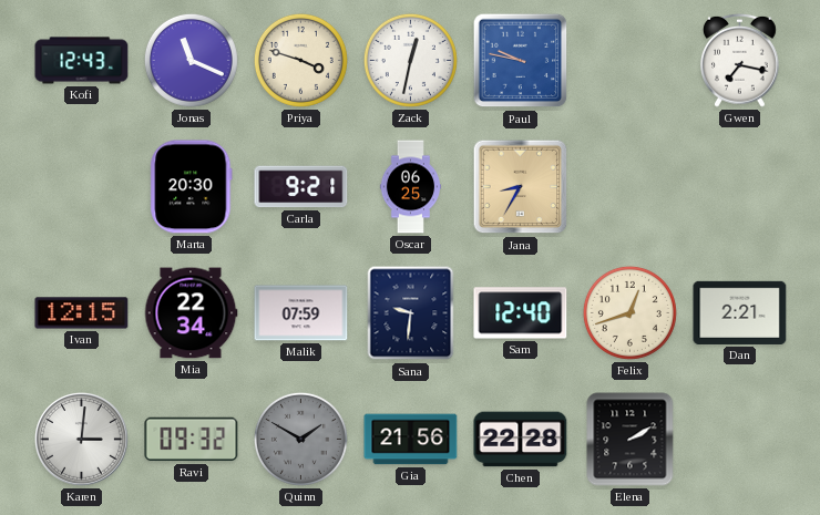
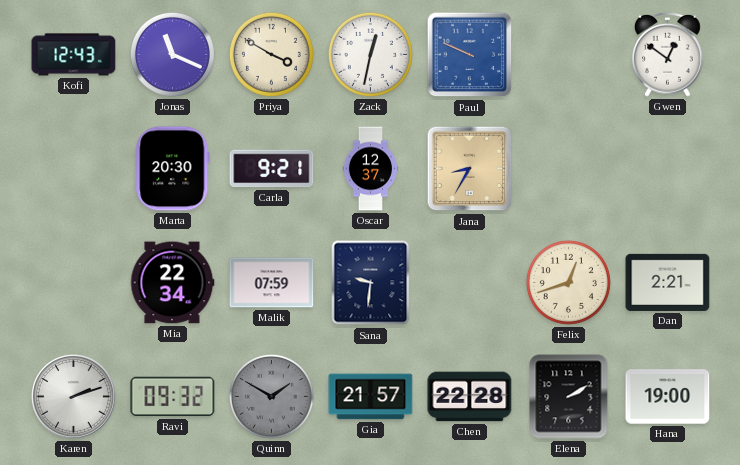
Priya: 3:48 -> 3:50 (271, 54)
Paul: 9:47 -> 9:49 (470, 55)
Gwen: 7:17 -> 12:51 (668, 54)
Oscar: 06:25 -> 12:37 (370, 169)
Ivan: 12:15 -> none (82, 313)
Sam: 12:40 -> none (521, 313)
Karen: 3:01 -> 2:12 (73, 396)
Gia: 21:56 -> 21:57 (371, 397)
Hana: none -> 19:00 (668, 397)
